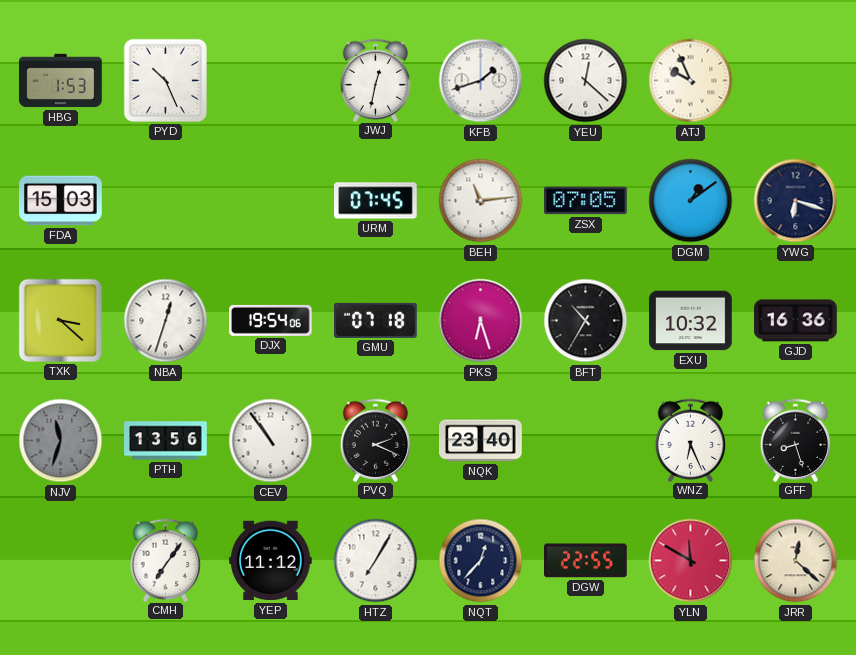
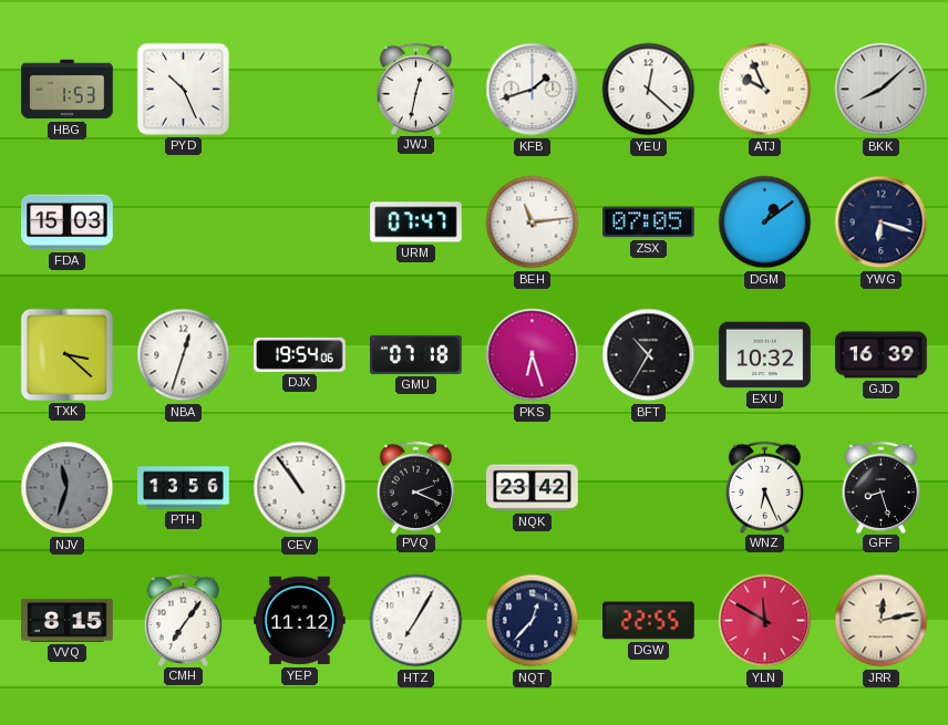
BKK: none -> 8:08 (882, 90)
URM: 07:45 -> 07:47 (416, 222)
GJD: 16:36 -> 16:39 (882, 355)
NQK: 23:40 -> 23:42 (533, 488)
VVQ: none -> 8:15 (68, 620)
JRR: 12:22 -> 12:13 (882, 621)
